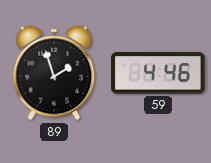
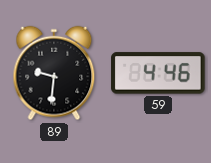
89: 1:57 -> 9:31 (54, 73)
